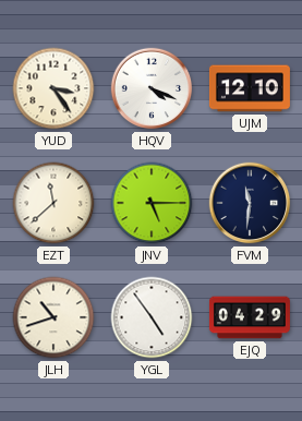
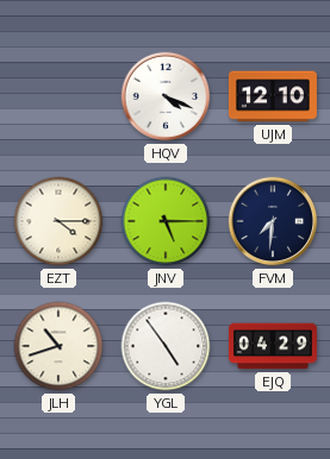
YUD: 3:24 -> none (53, 88)
EZT: 11:38 -> 4:15 (58, 221)
FVM: 11:31 -> 7:31 (273, 221)
